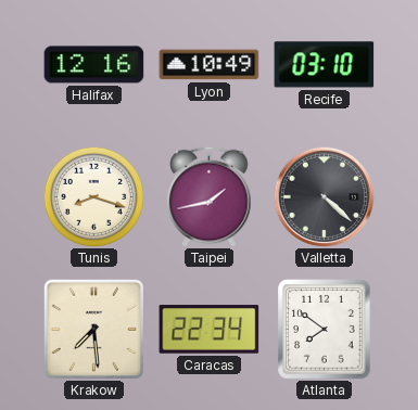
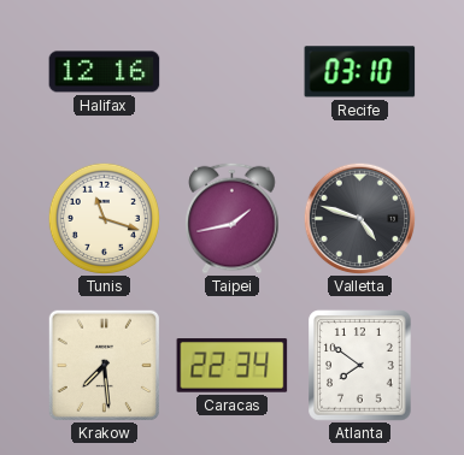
Lyon: 10:49 -> none (210, 65)
Tunis: 8:18 -> 11:18 (104, 218)
Valletta: 4:22 -> 4:48 (359, 218)
